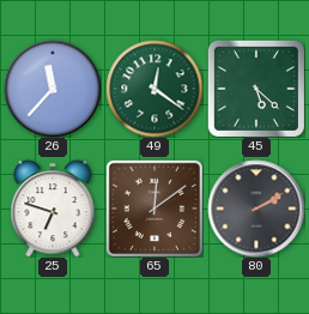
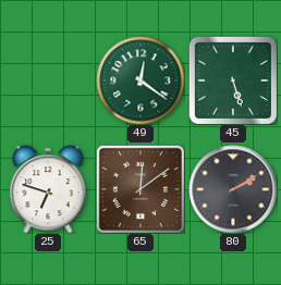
26: 11:37 -> none (53, 89)
45: 5:22 -> 5:27 (233, 80)
